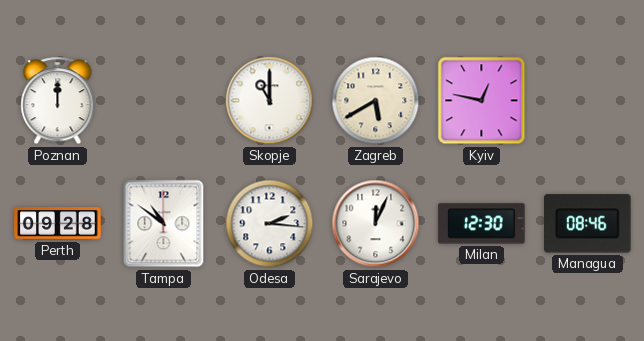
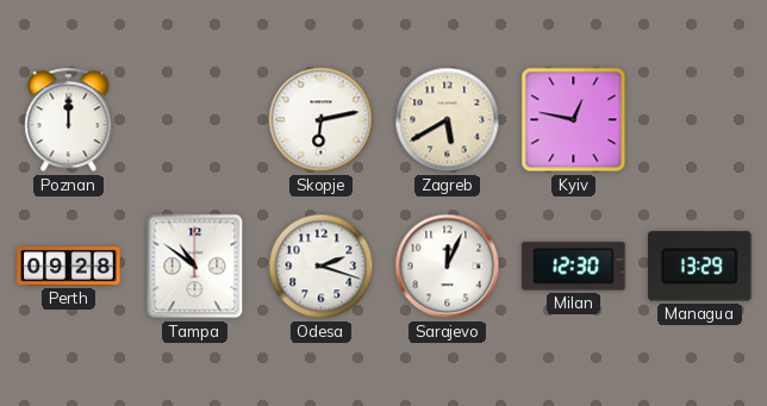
Skopje: 11:00 -> 6:13 (322, 120)
Odesa: 2:16 -> 2:18 (322, 267)
Managua: 08:46 -> 13:29 (700, 267)
